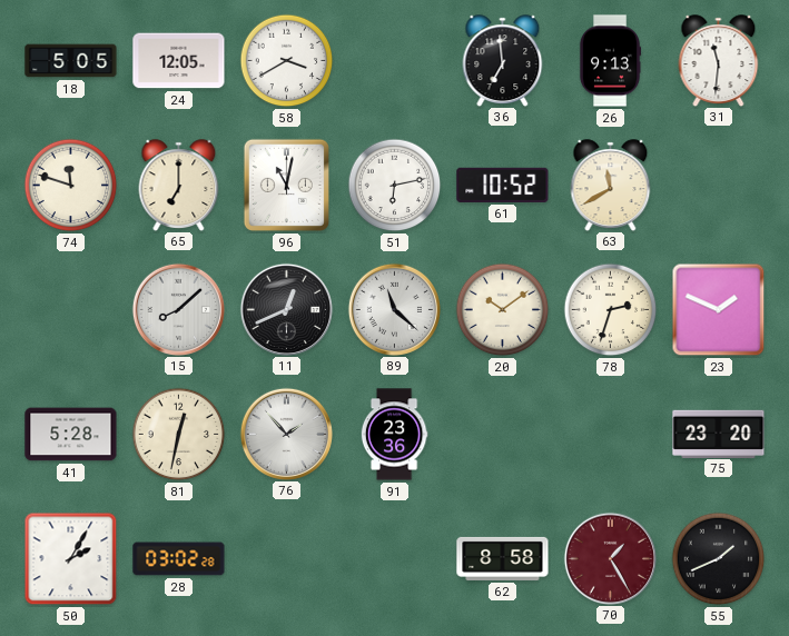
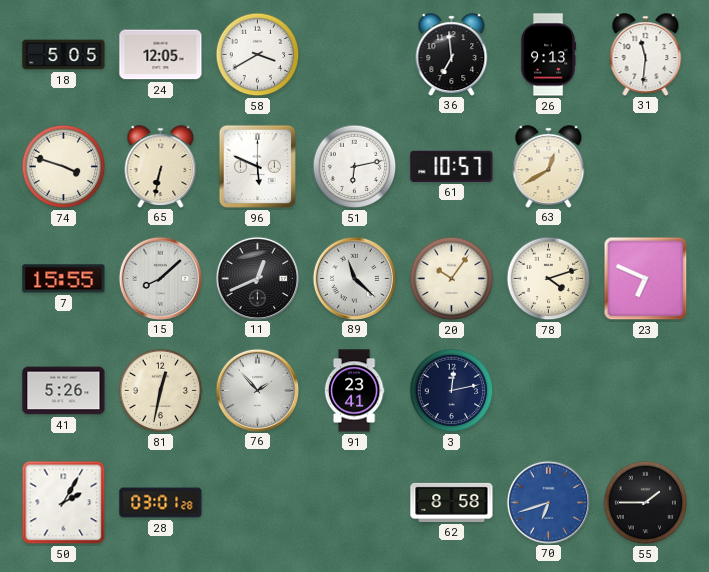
74: 11:48 -> 3:48 (64, 167)
65: 7:00 -> 6:32 (161, 166)
96: 11:02 -> 5:49 (257, 166)
61: 10:52 -> 10:57 (452, 166)
63: 11:40 -> 12:40 (549, 166)
7: none -> 15:55 (64, 279)
20: 10:09 -> 10:06 (452, 279)
78: 2:33 -> 4:12 (549, 279)
23: 1:49 -> 6:49 (646, 279)
41: 5:28 -> 5:26 (64, 391)
91: 23:36 -> 23:41 (354, 391)
3: none -> 12:13 (452, 391)
75: 23:20 -> none (719, 434)
28: 03:02 -> 03:01 (161, 503)
70: 1:25 -> 6:42 (548, 502)
70 dial: burgundy -> blue (548, 502)
55: 1:41 -> 1:45 (646, 503)
